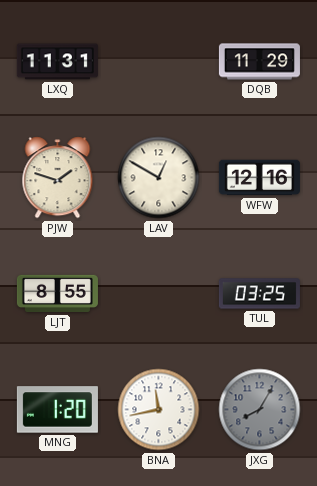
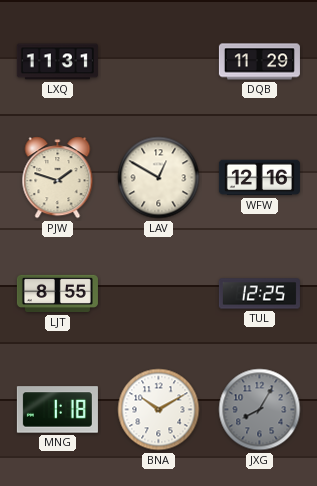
TUL: 03:25 -> 12:25 (259, 294)
MNG: 1:20 -> 1:18 (57, 410)
BNA: 11:43 -> 10:10 (159, 410)
